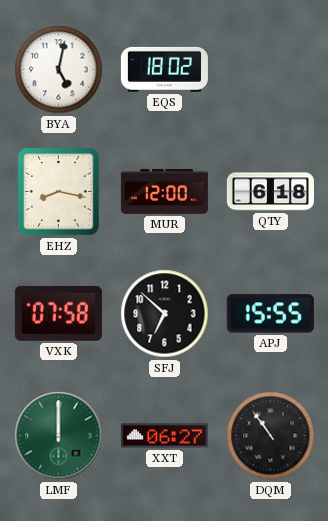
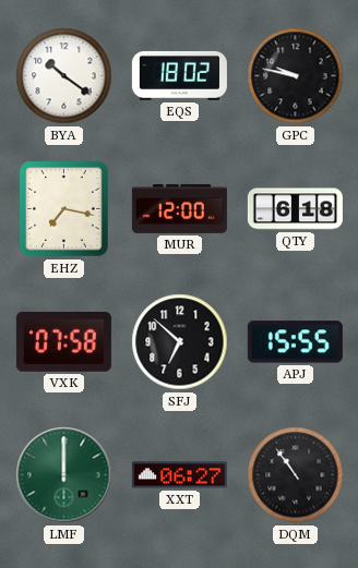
BYA: 5:02 -> 10:21 (64, 76)
GPC: none -> 9:47 (296, 76)
EHZ: 8:17 -> 7:17 (64, 209)
